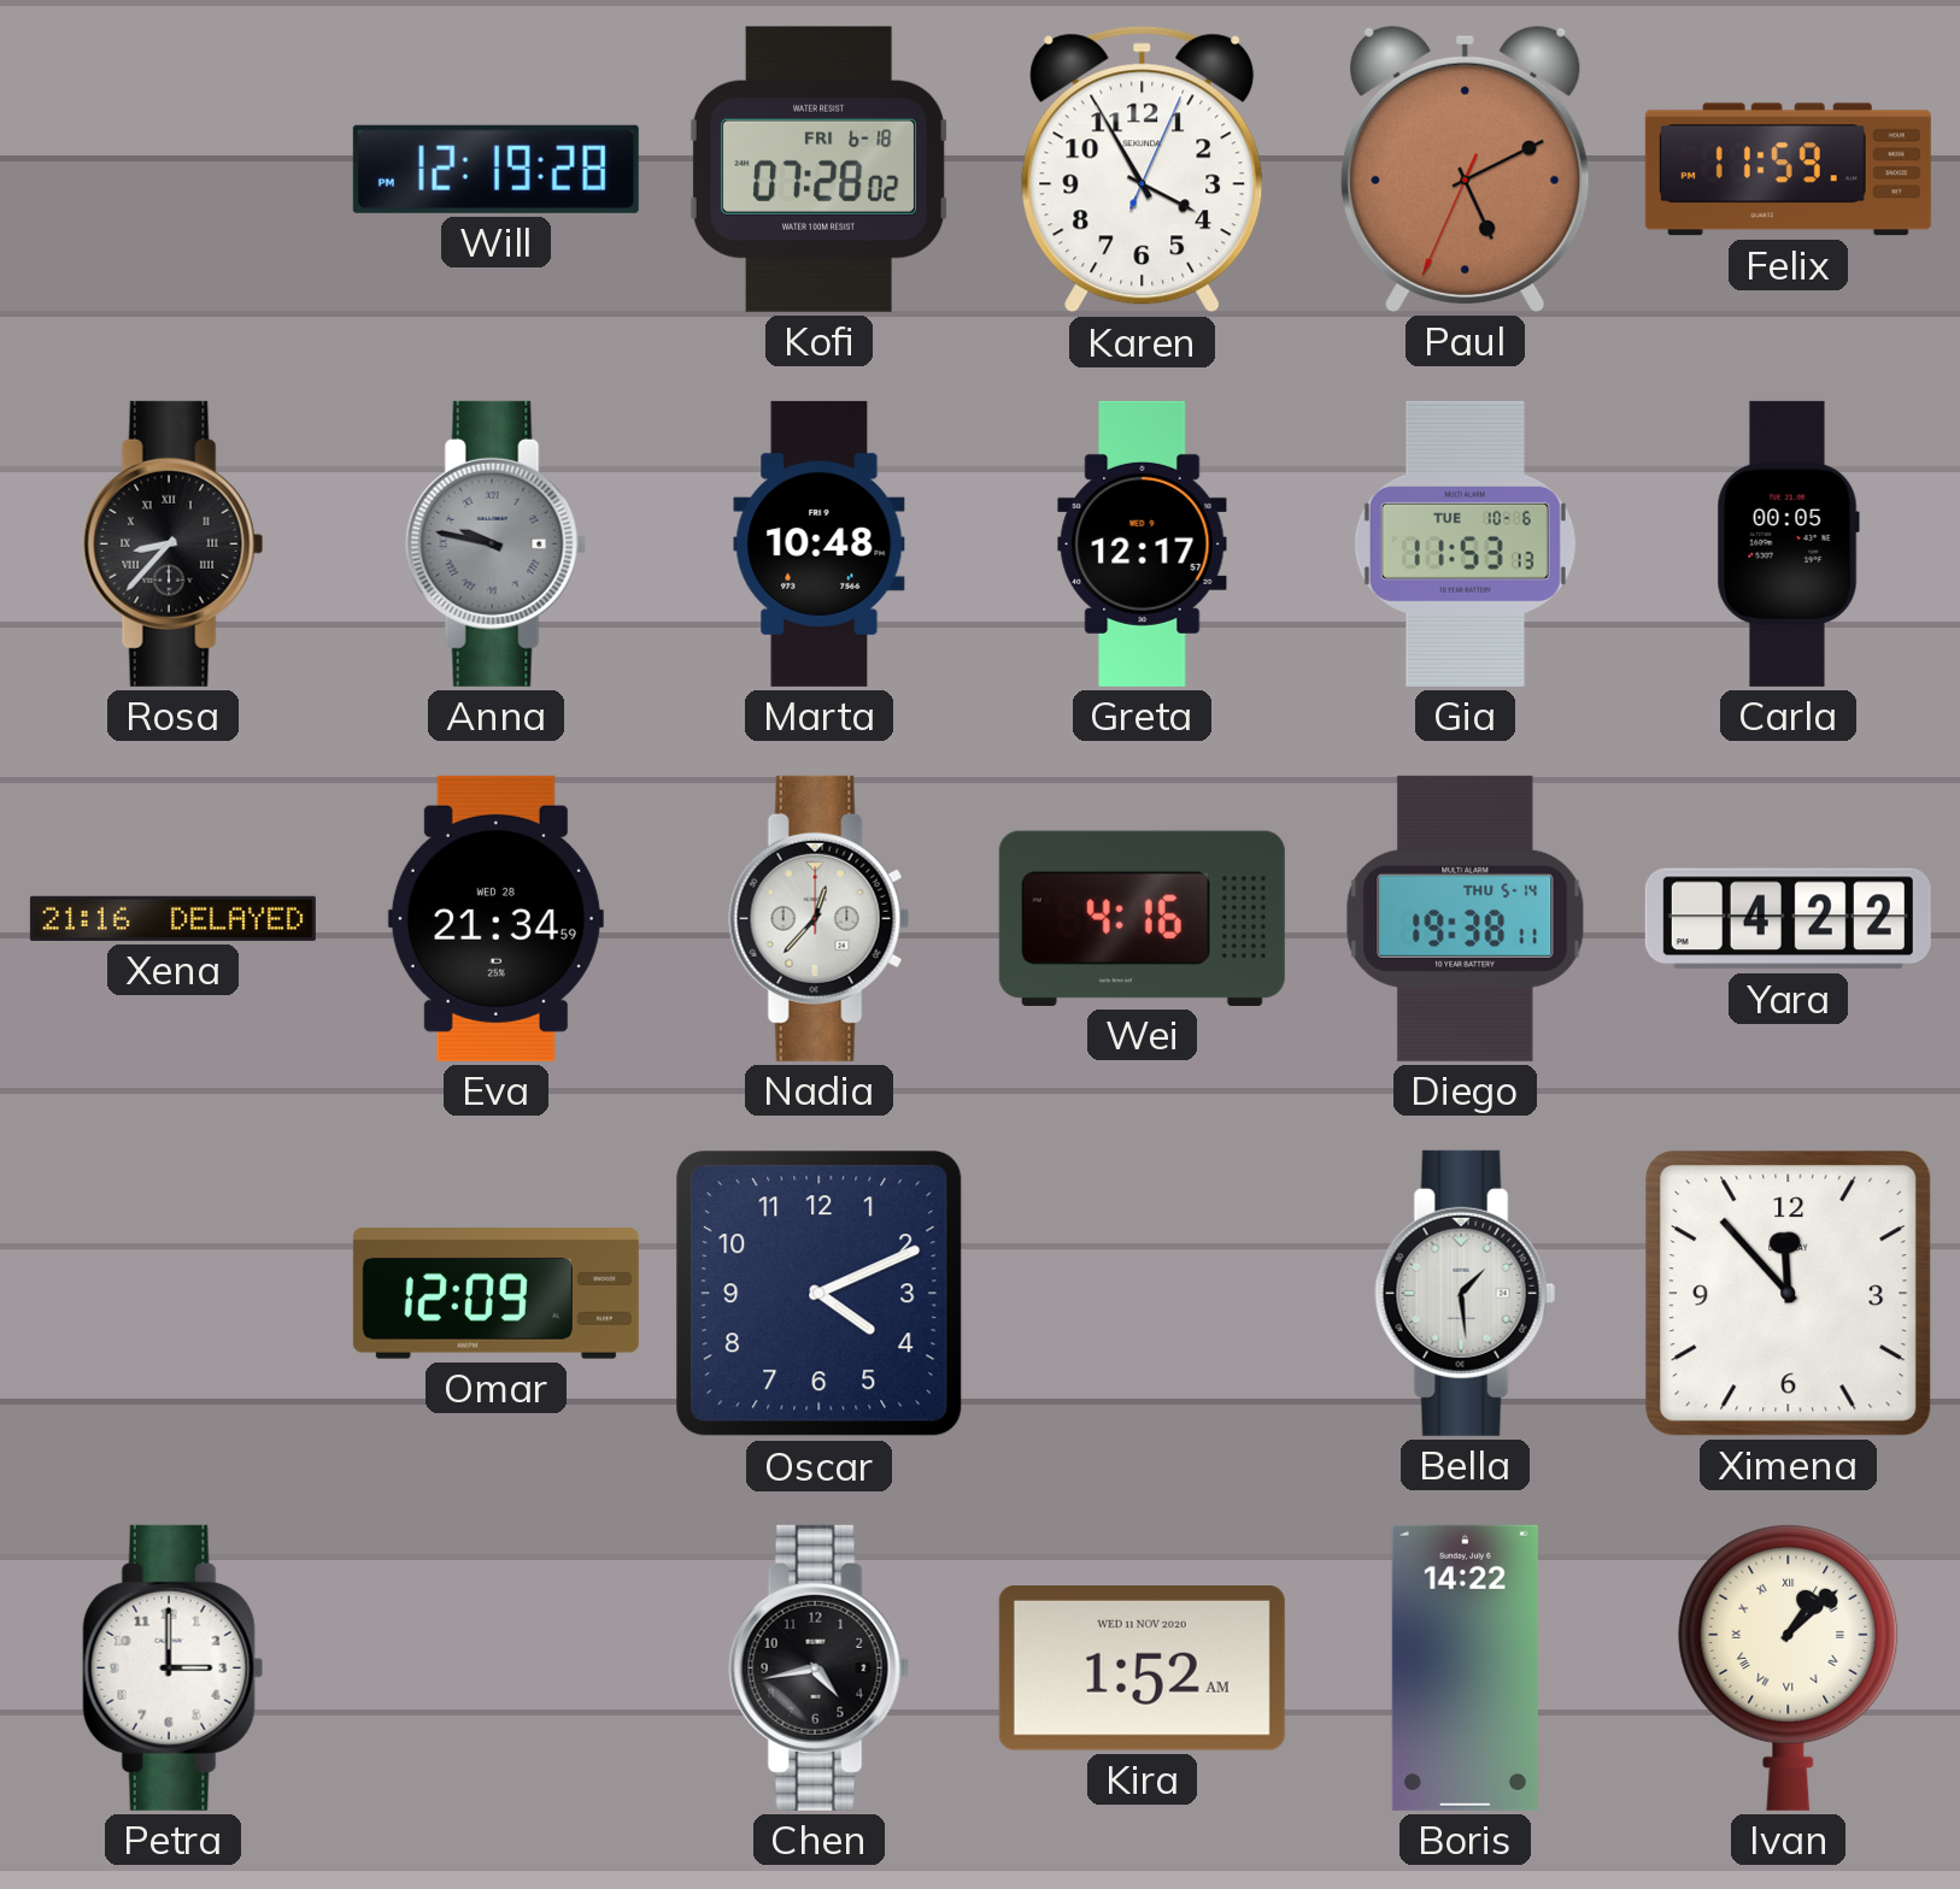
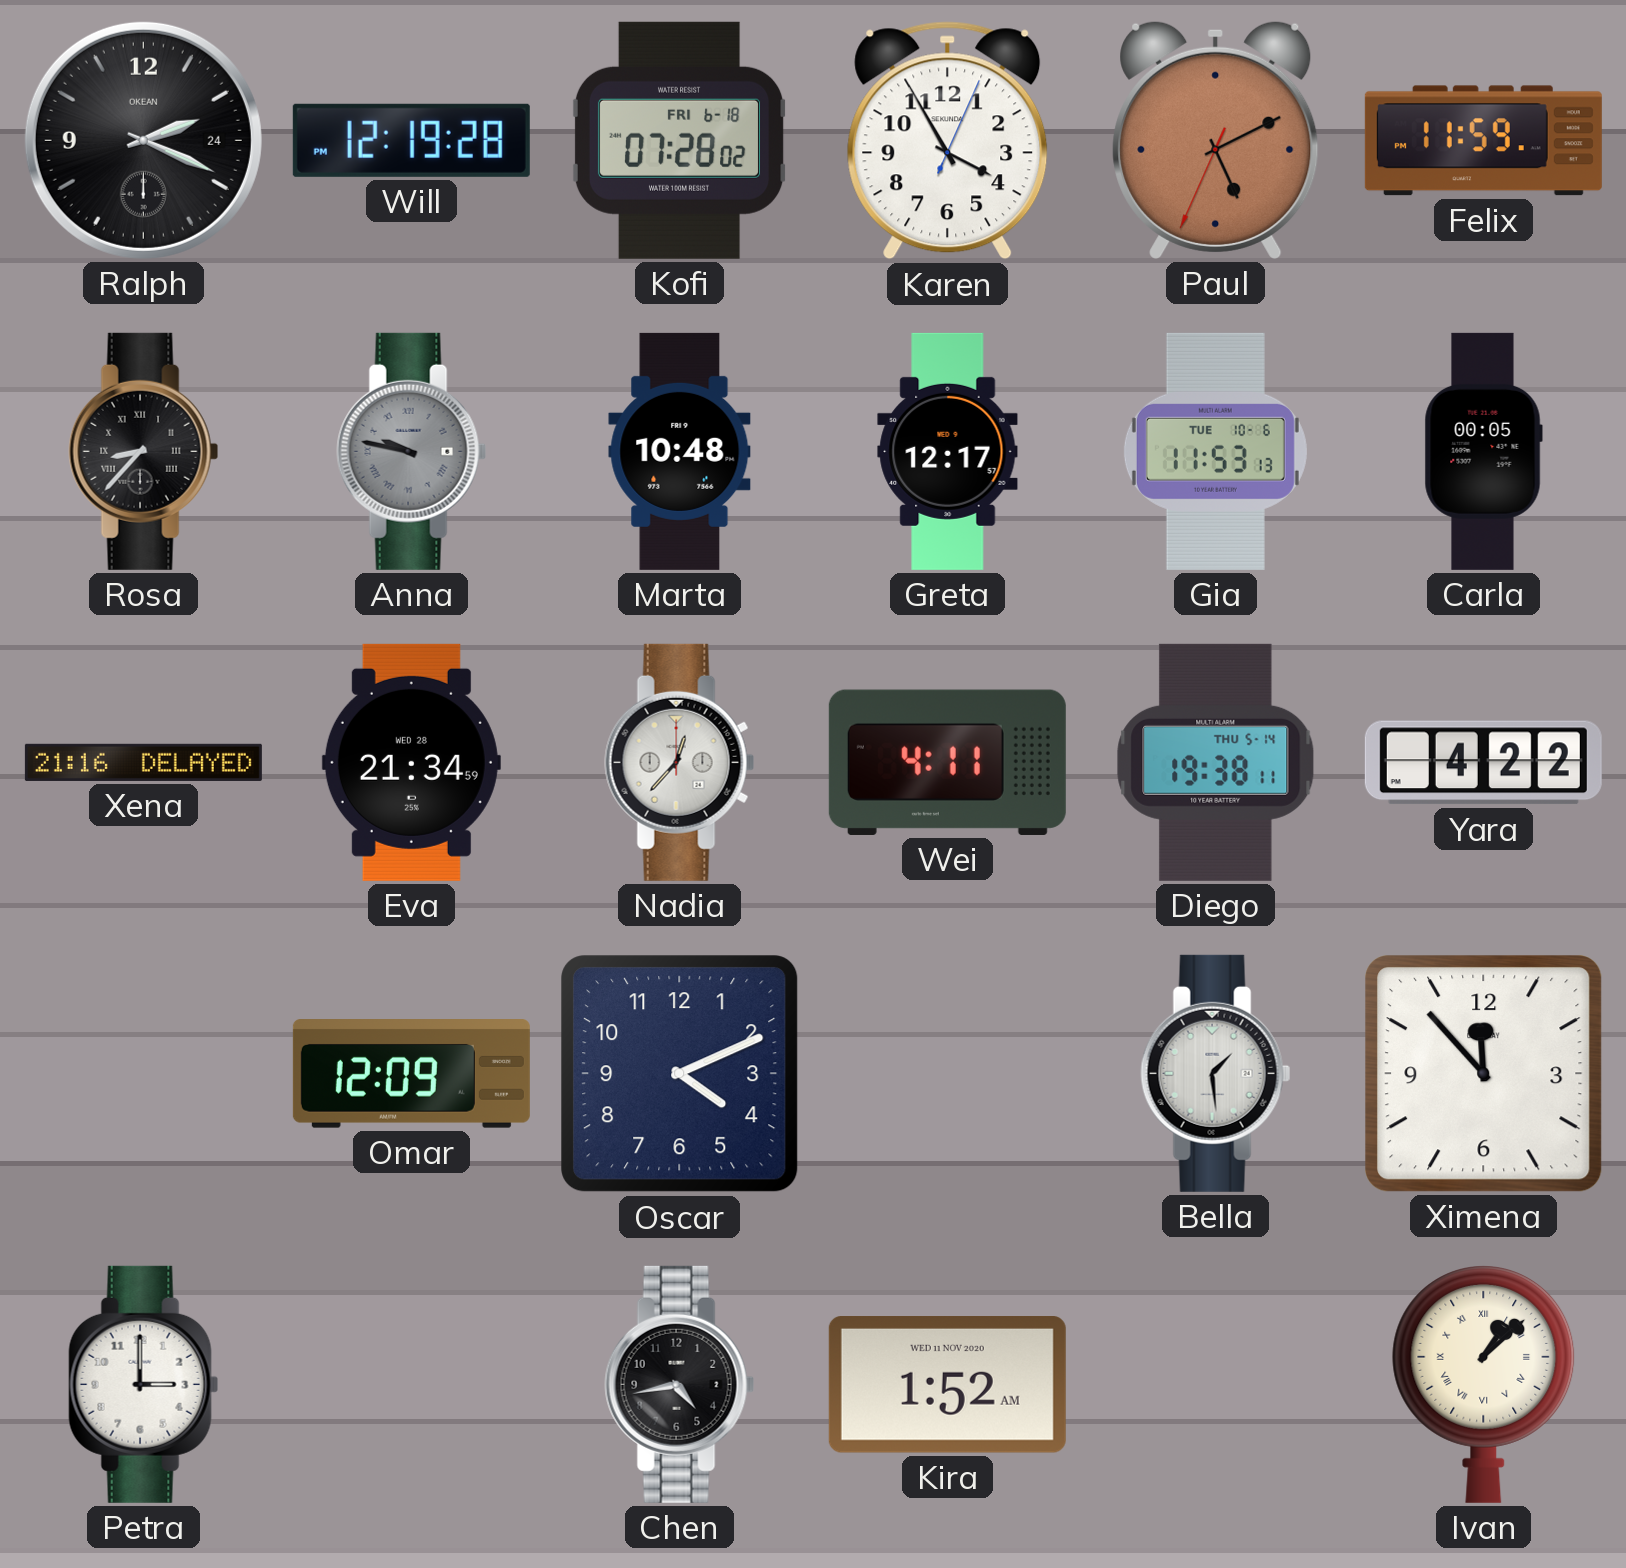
Ralph: none -> 2:19 (143, 140)
Wei: 4:16 -> 4:11 (947, 762)
Boris: 14:22 -> none (1465, 1667)
